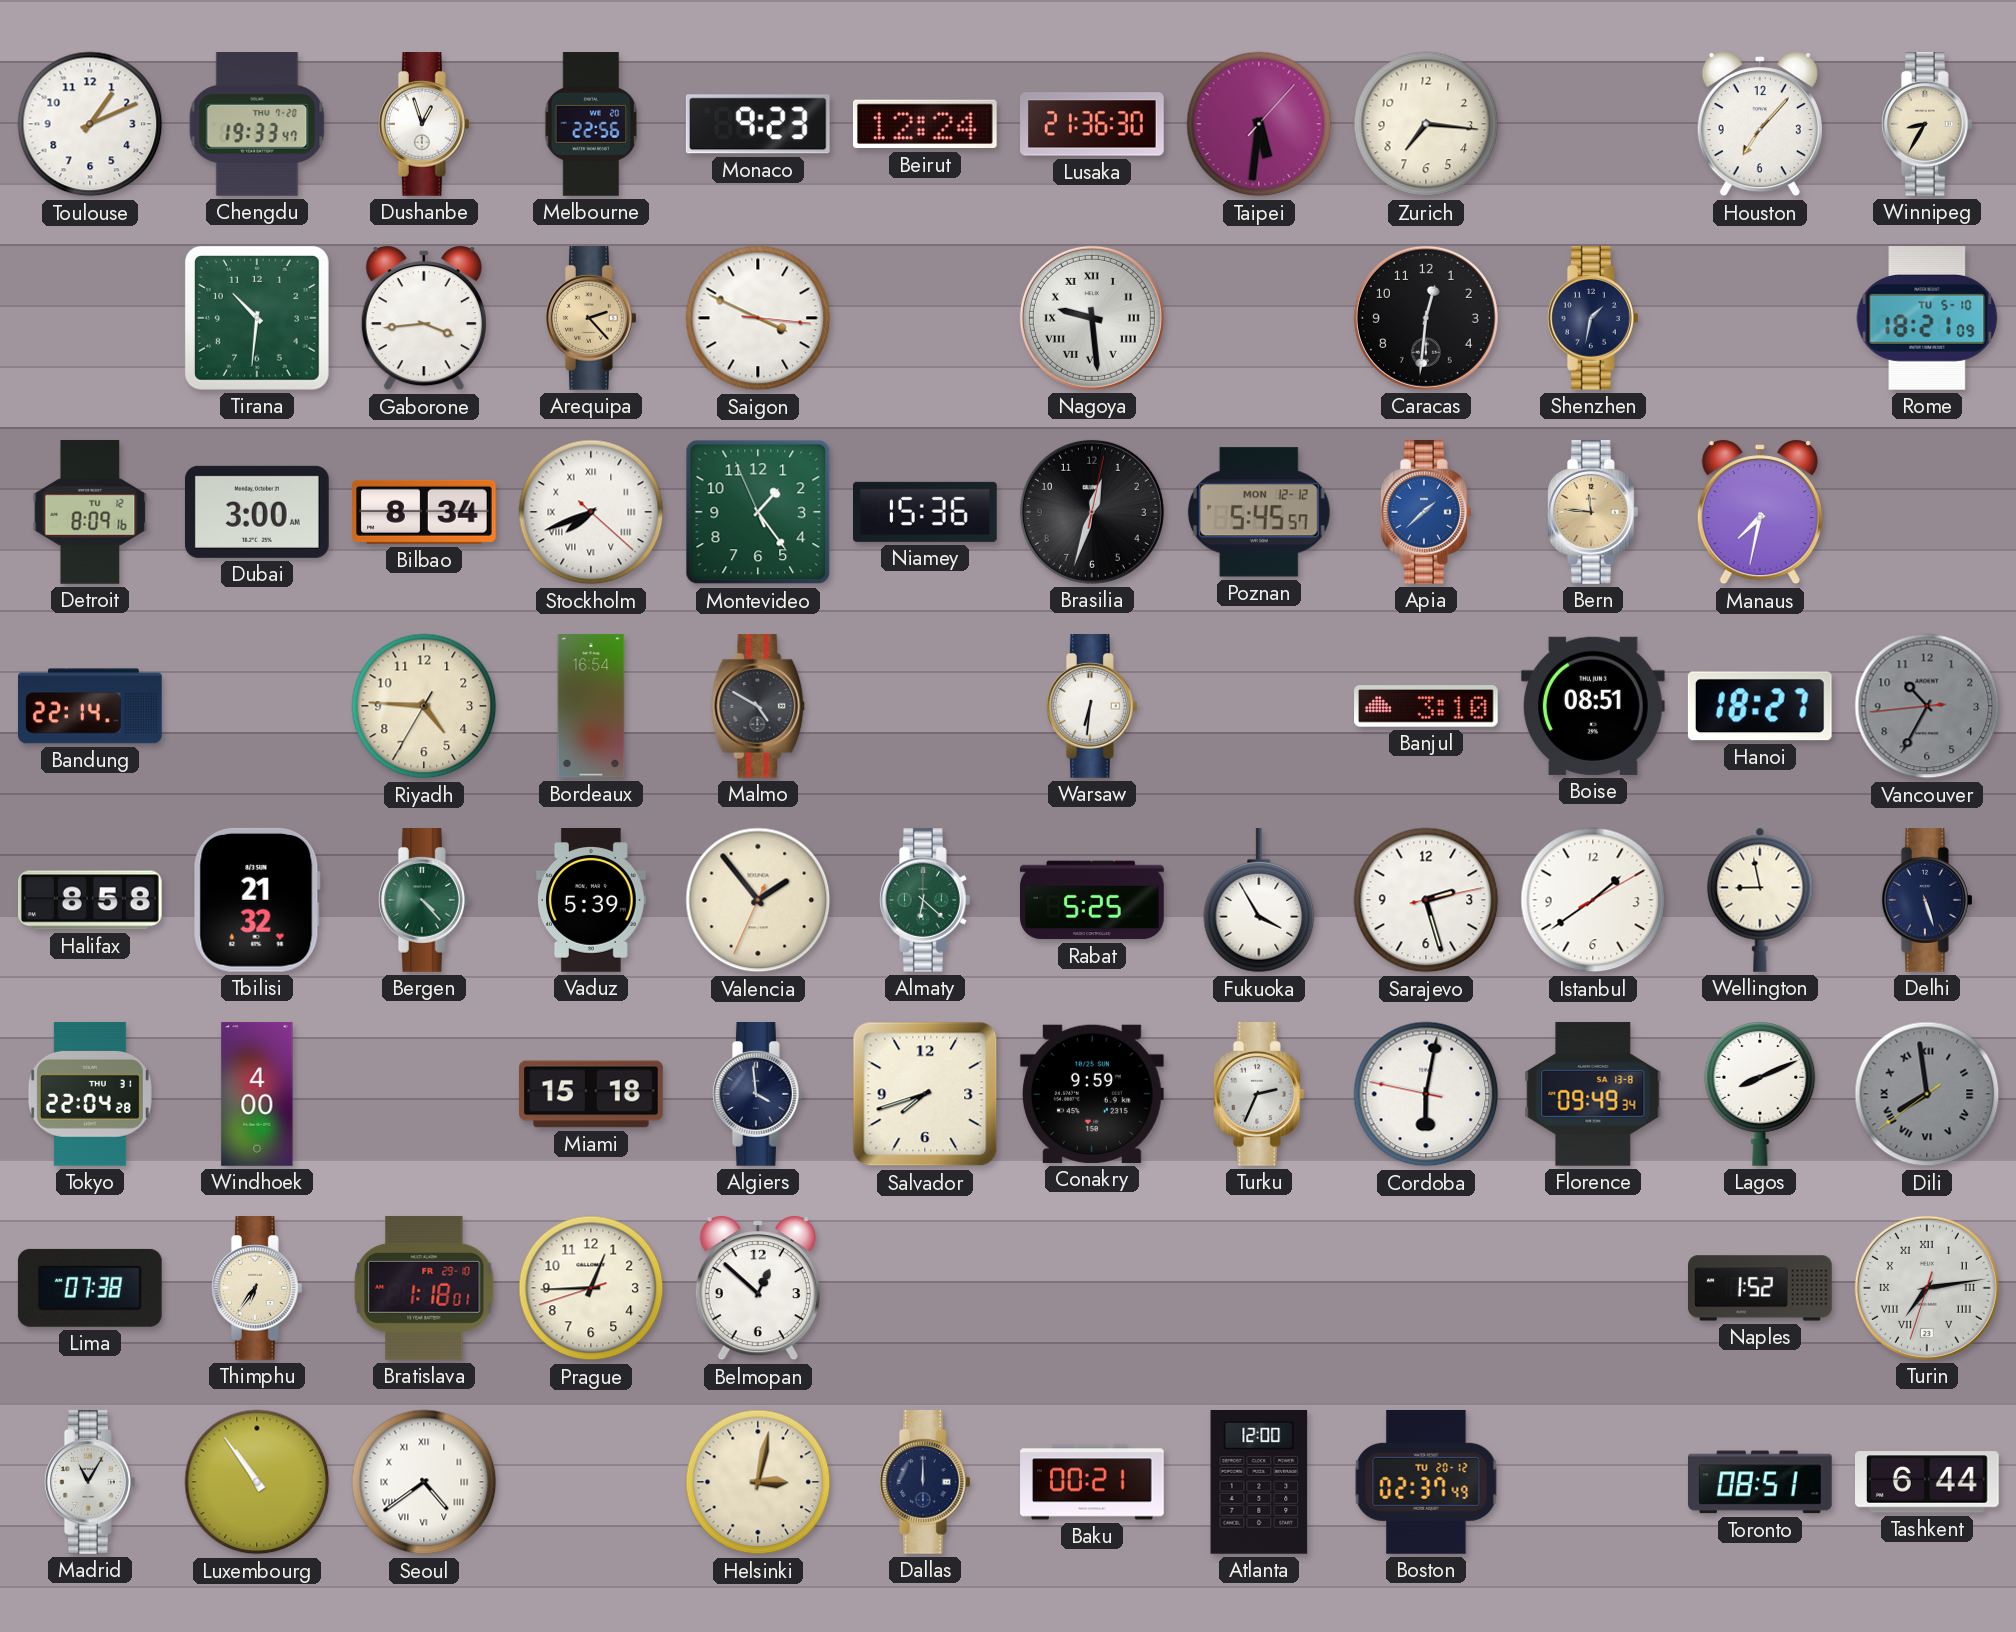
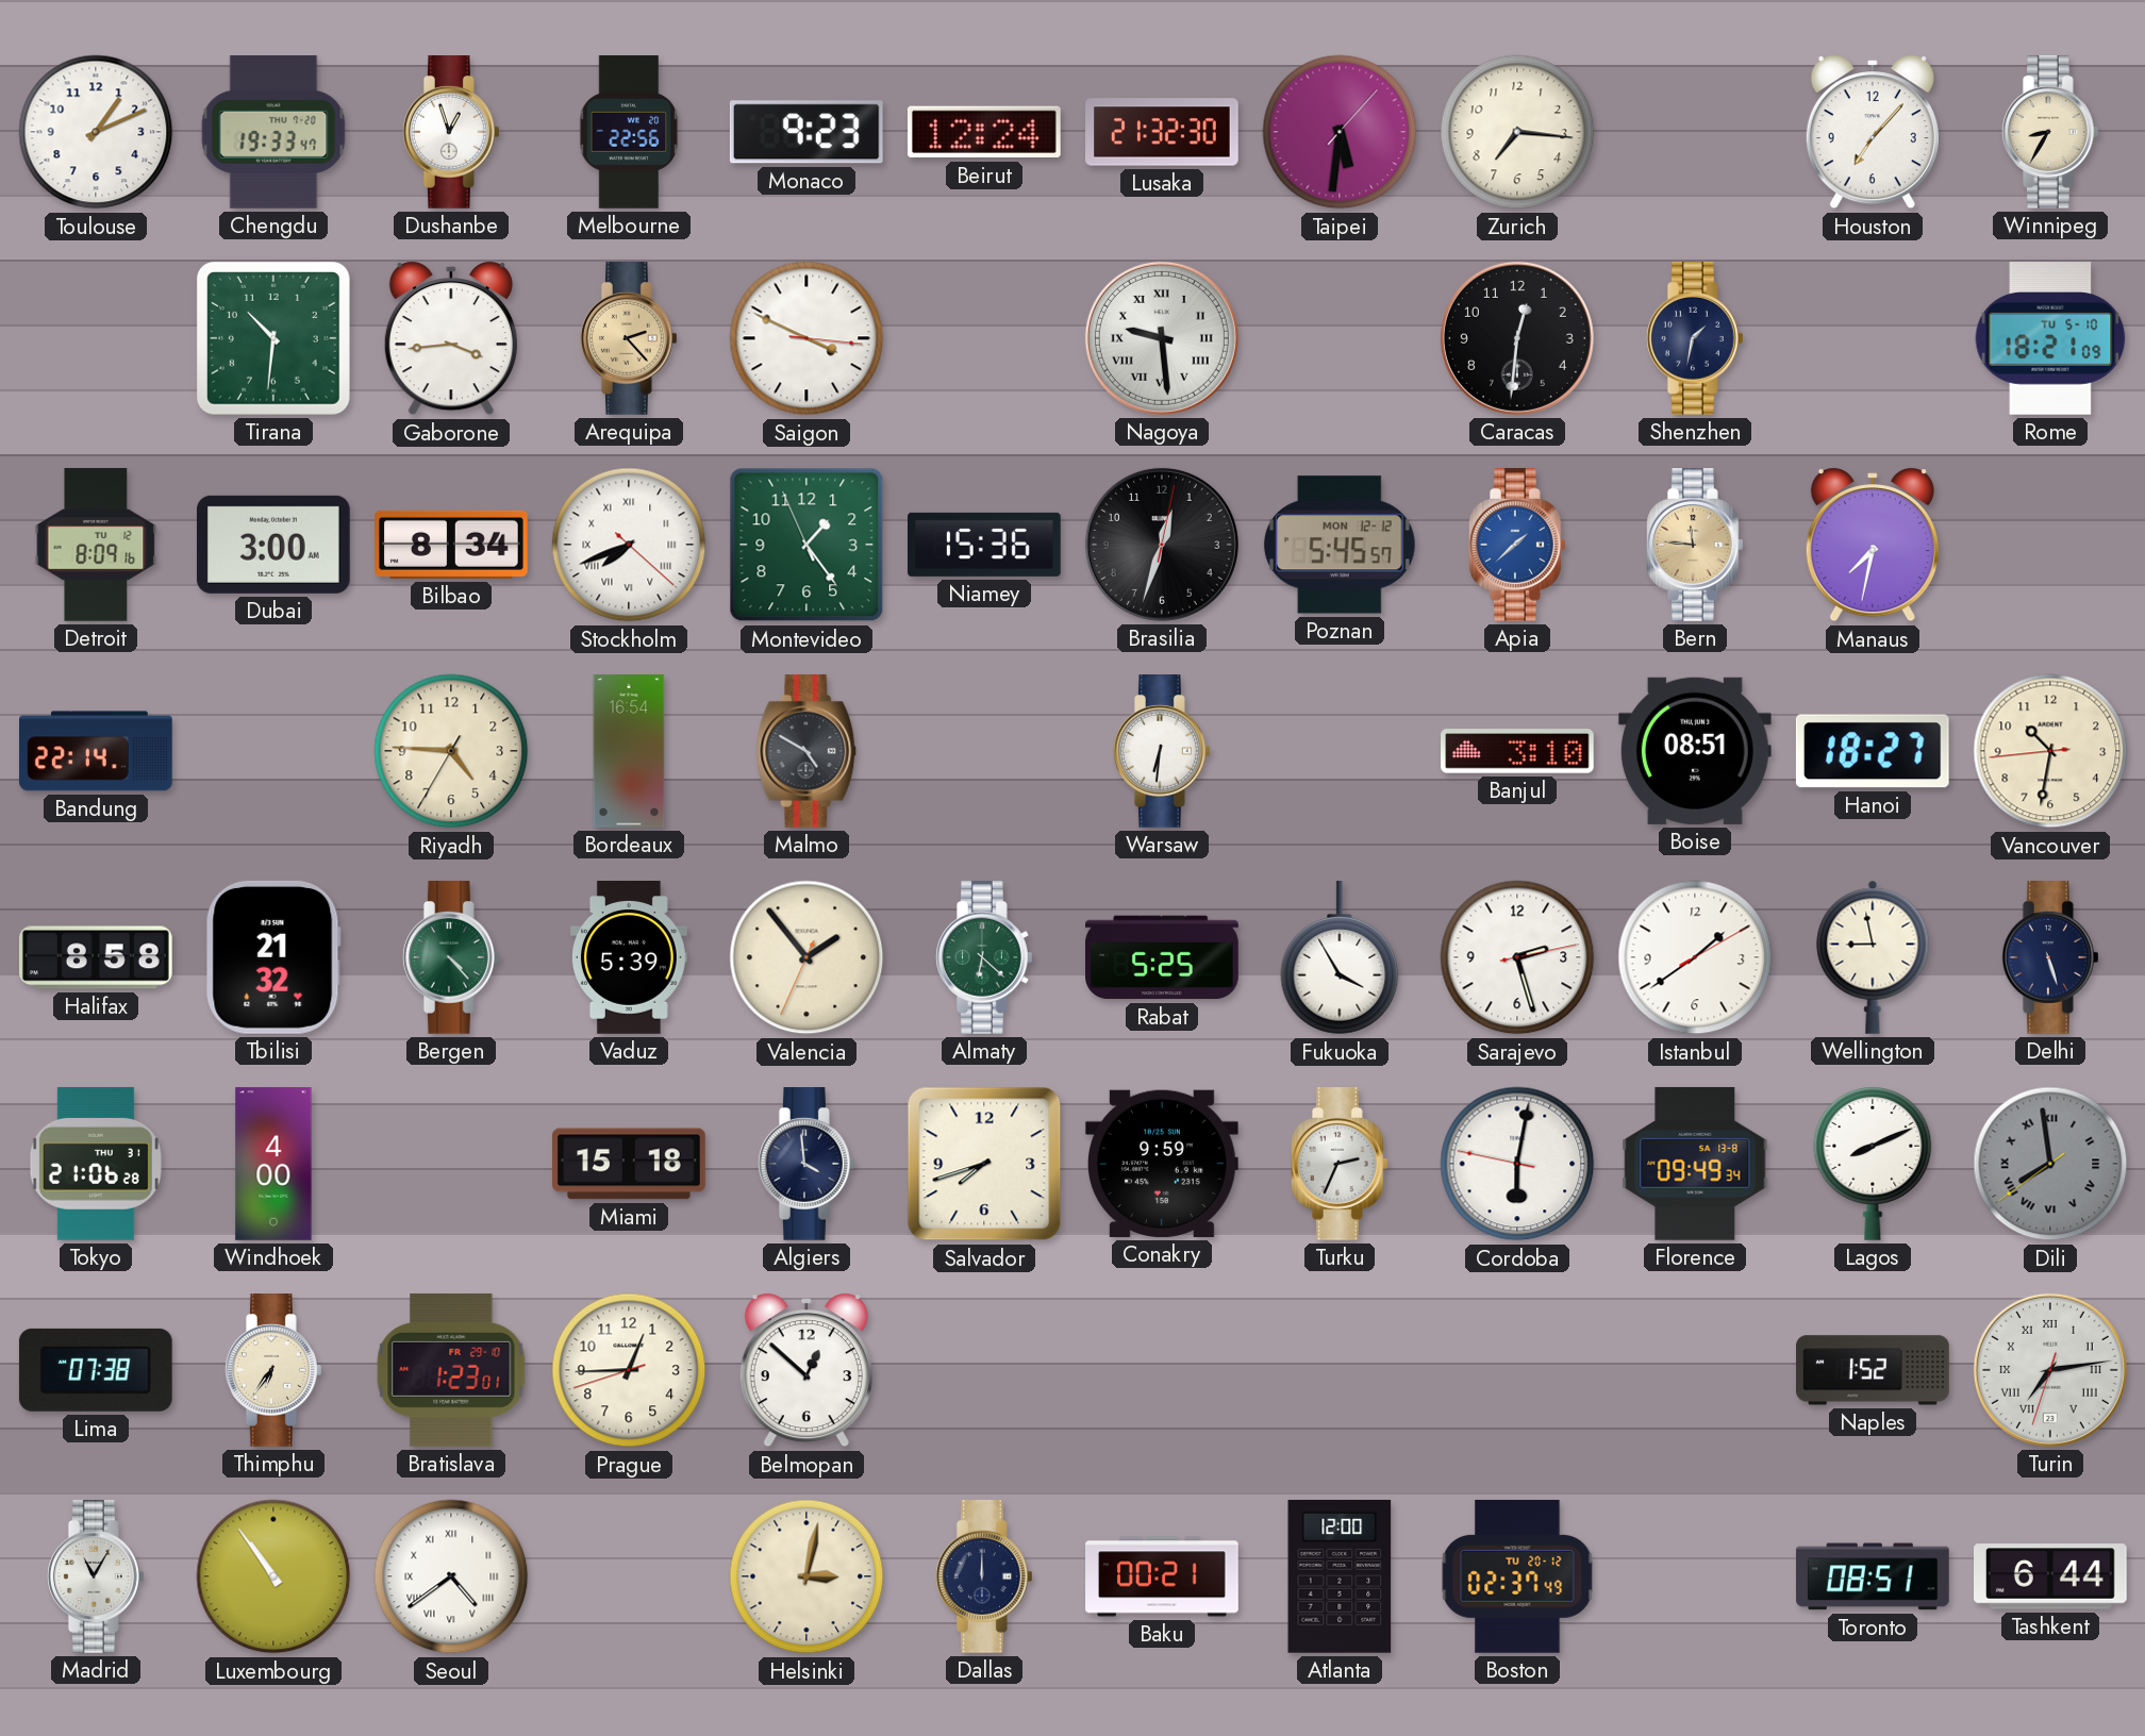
Lusaka: 21:36 -> 21:32 (1163, 132)
Vancouver: 10:34 -> 10:31 (2050, 751)
Vancouver dial: grey -> cream (2050, 751)
Tokyo: 22:04 -> 21:06 (96, 1164)
Bratislava: 1:18 -> 1:23 (451, 1370)
